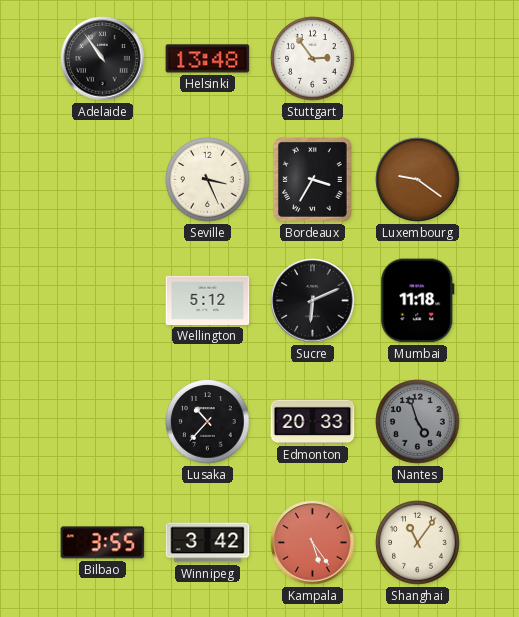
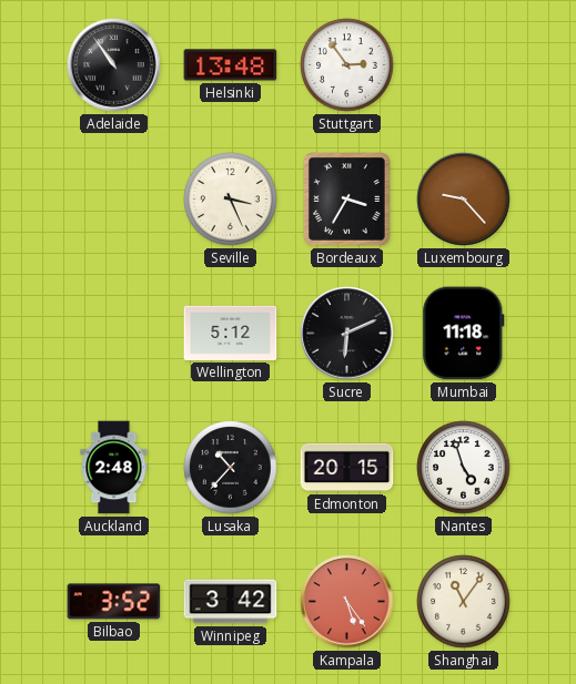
Luxembourg: 9:21 -> 9:23 (464, 200)
Auckland: none -> 2:48 (114, 468)
Edmonton: 20:33 -> 20:15 (347, 468)
Nantes dial: grey -> white (464, 468)
Bilbao: 3:55 -> 3:52 (114, 602)
